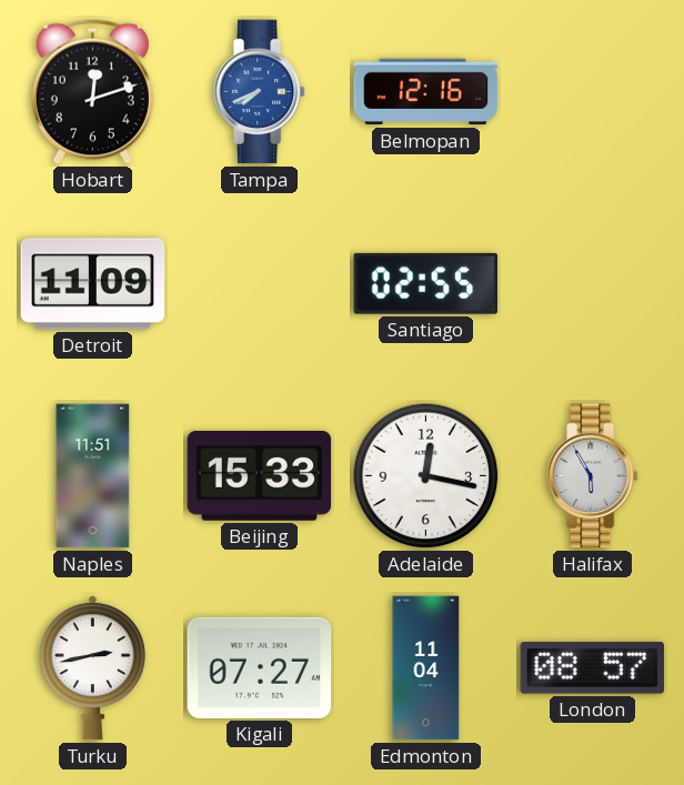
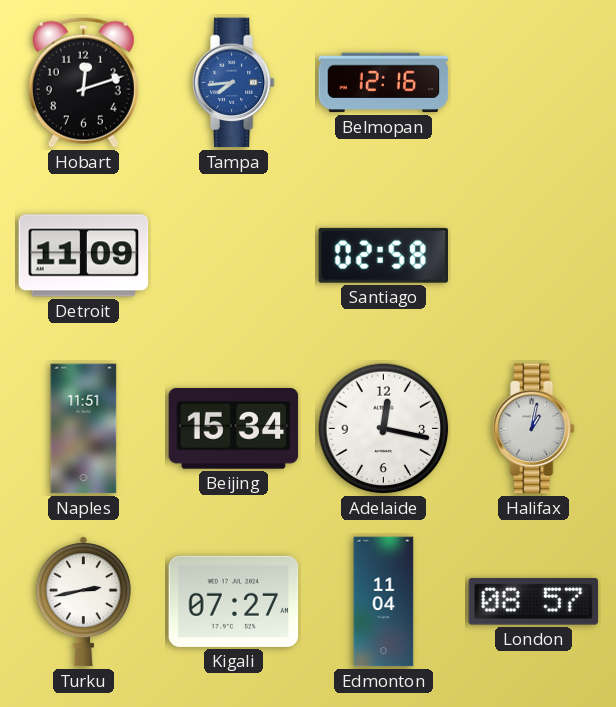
Tampa: 7:41 -> 7:44 (233, 83)
Santiago: 02:55 -> 02:58 (383, 255)
Beijing: 15:33 -> 15:34 (234, 429)
Halifax: 5:55 -> 1:02 (533, 429)
